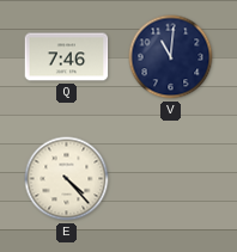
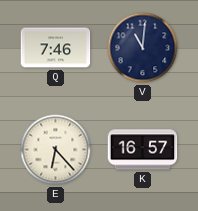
E: 4:23 -> 6:23 (56, 150)
K: none -> 16:57 (143, 150)
